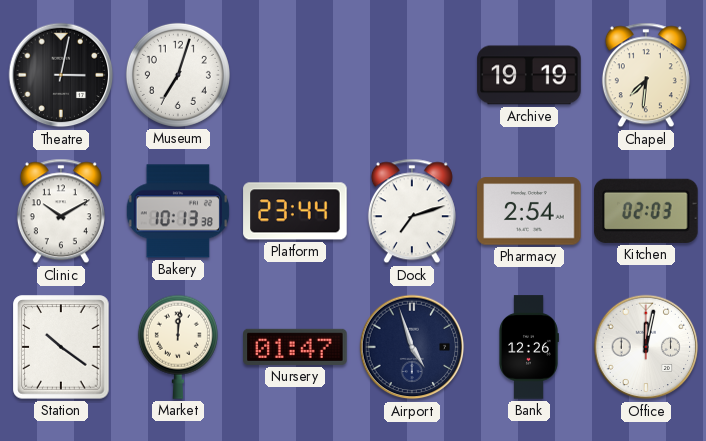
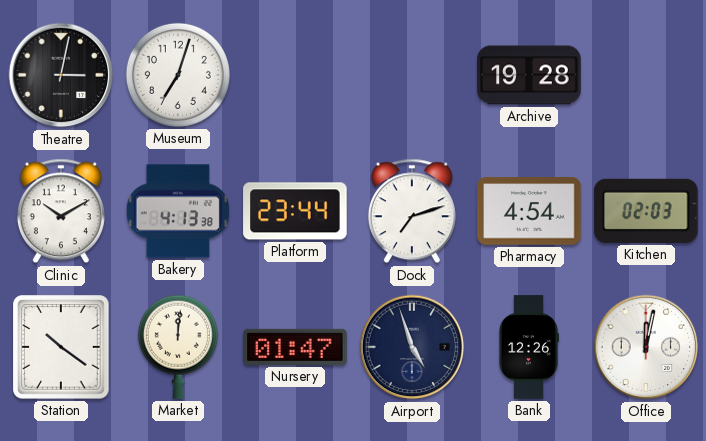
Archive: 19:19 -> 19:28 (529, 75)
Chapel: 7:31 -> none (646, 75)
Bakery: 10:13 -> 4:13 (178, 211)
Pharmacy: 2:54 -> 4:54 (529, 211)
